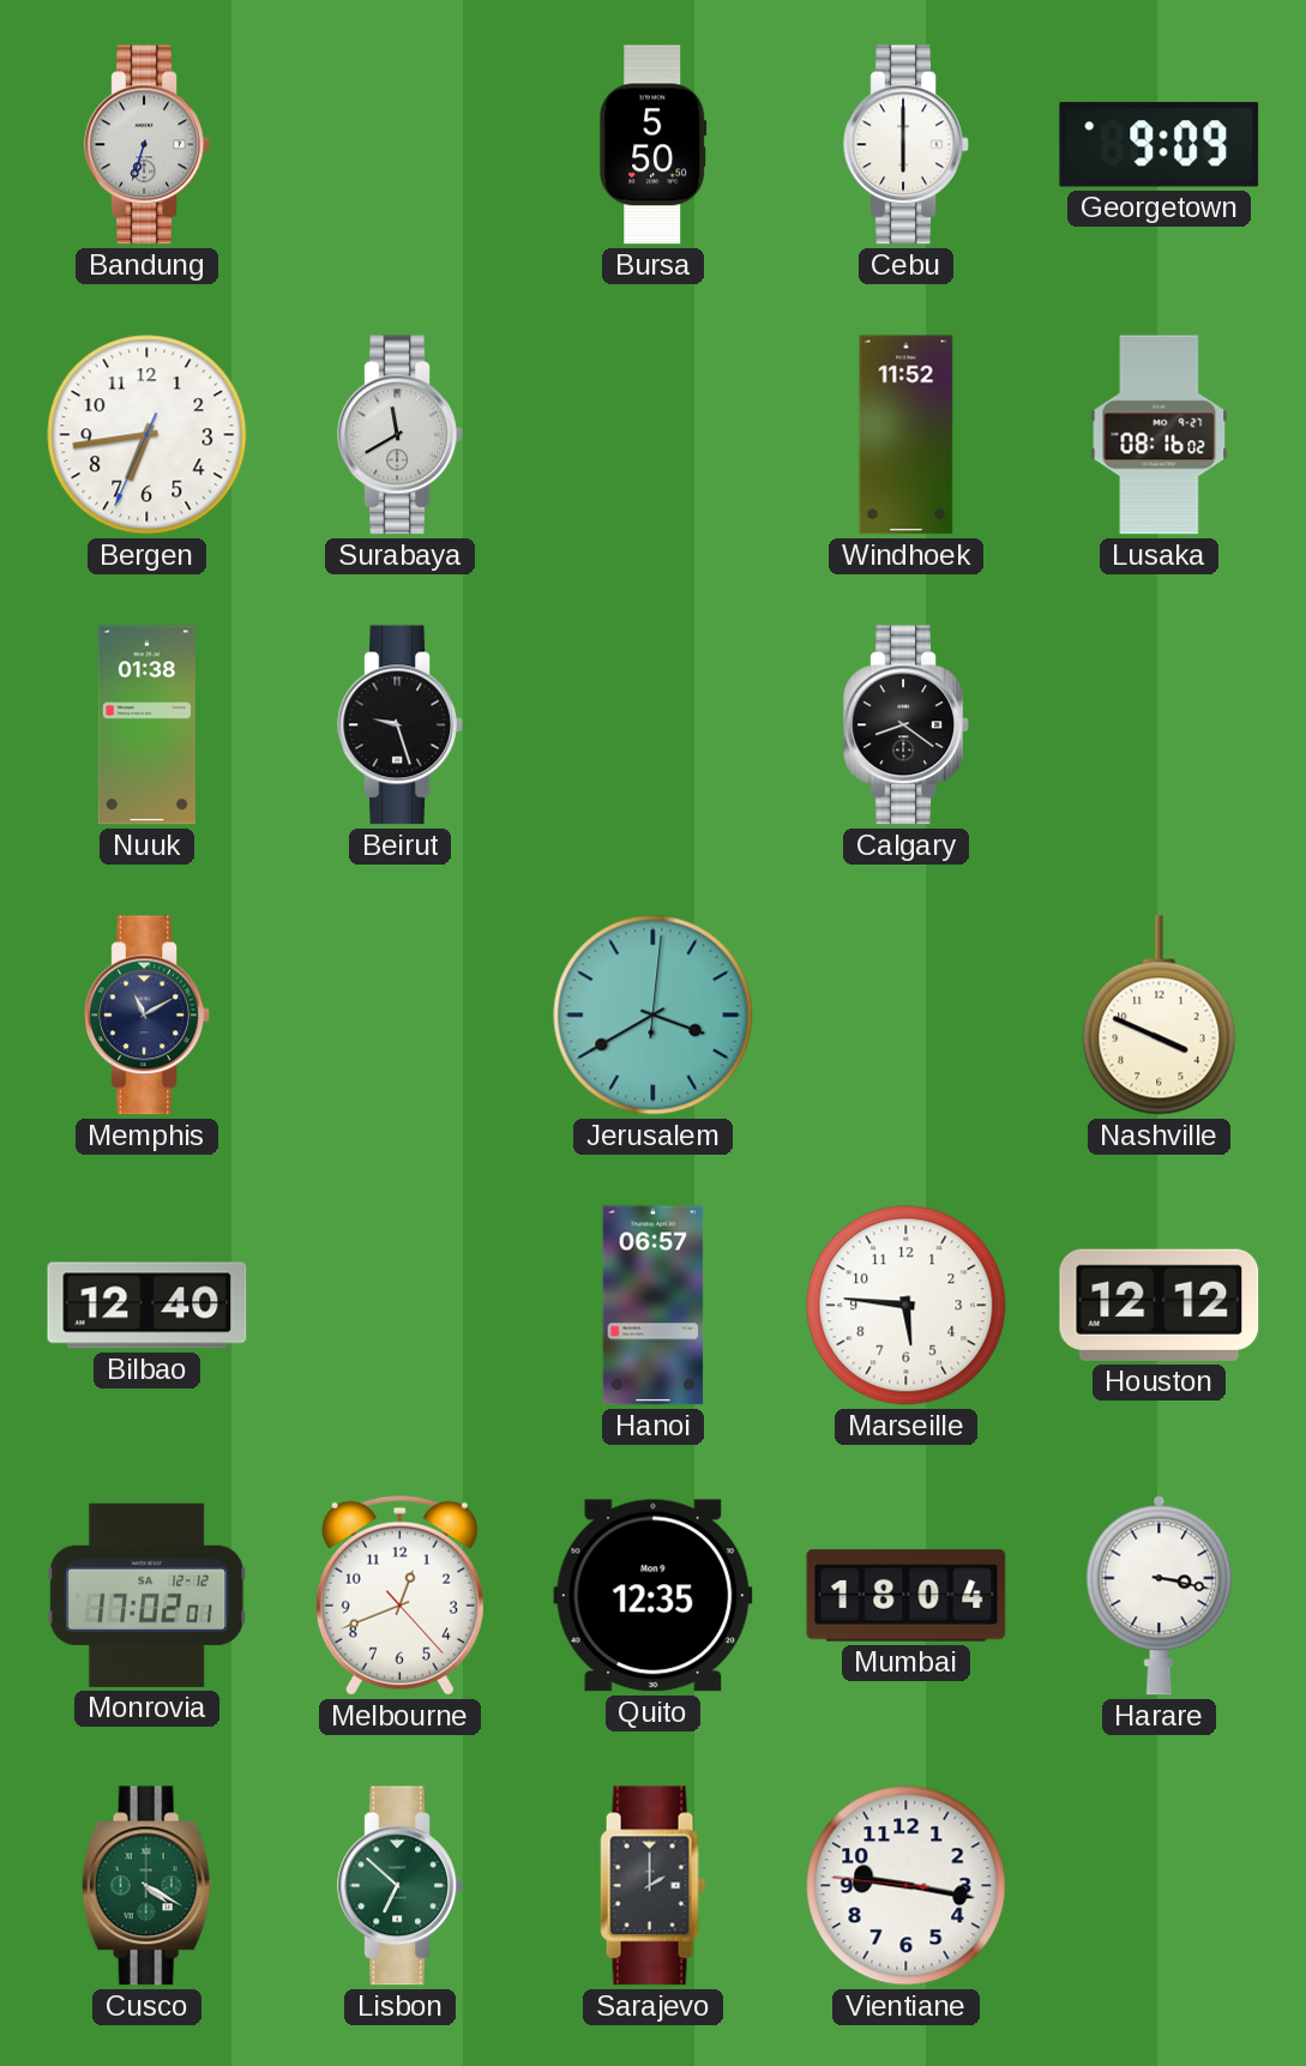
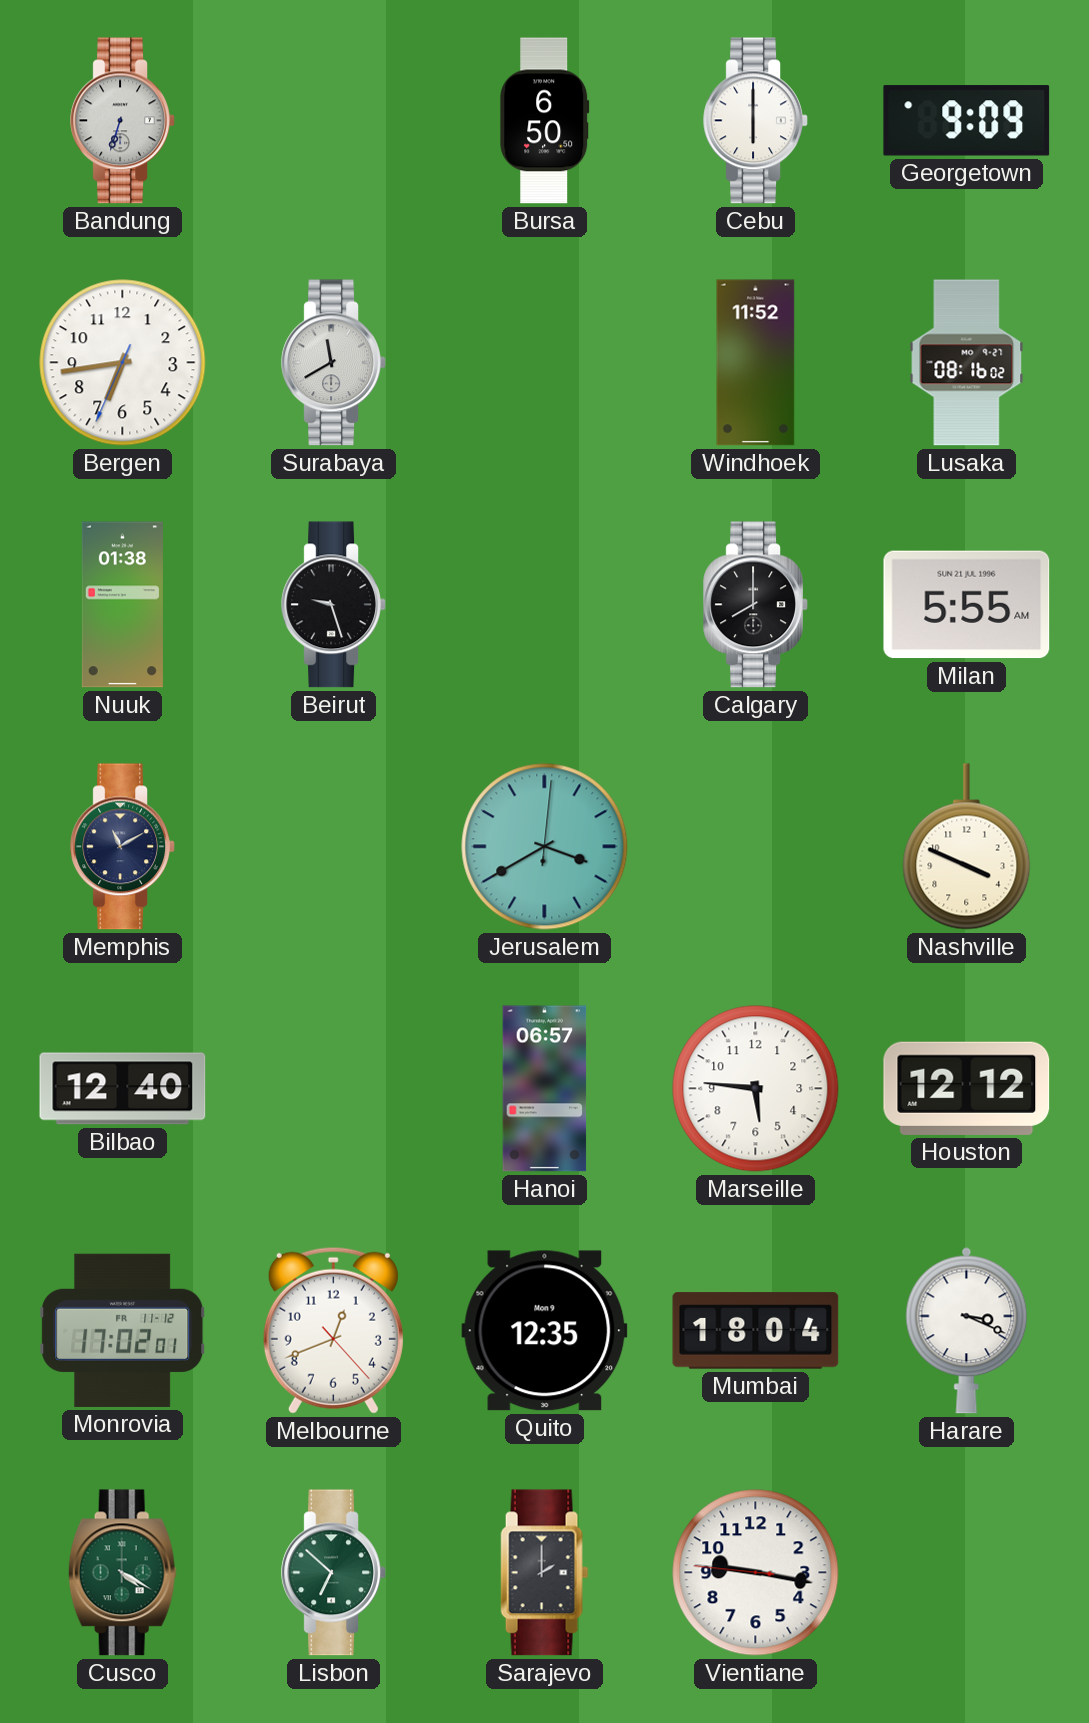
Bursa: 5:50 -> 6:50 (545, 121)
Calgary: 8:21 -> 8:00 (756, 605)
Milan: none -> 5:55 (967, 605)
Monrovia date: SA 12-12 -> FR 11-12 (123, 1330)
Harare: 3:17 -> 3:19 (967, 1330)
